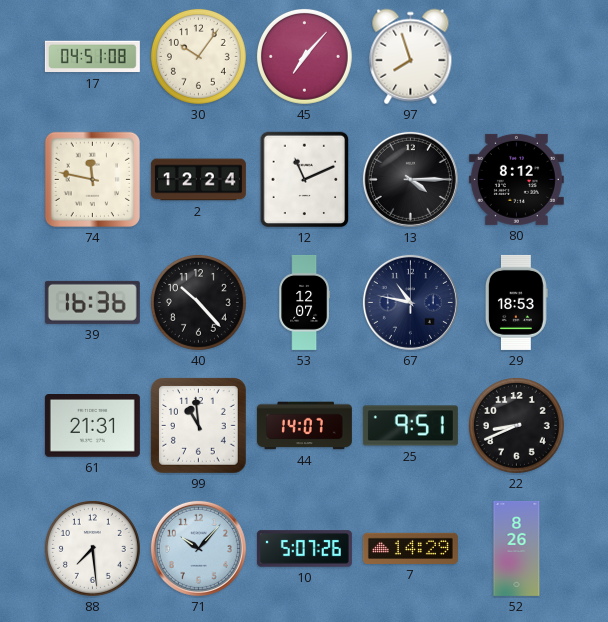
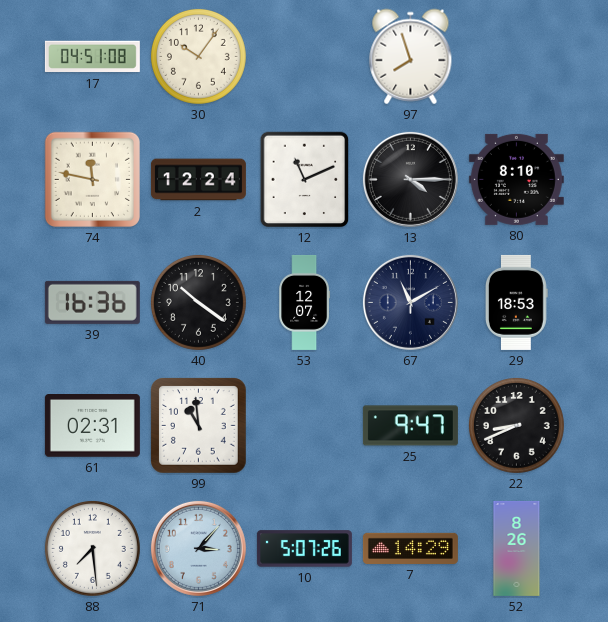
45: 7:07 -> none (304, 56)
80: 8:12 -> 8:10 (516, 179)
40: 10:23 -> 10:21 (198, 302)
67: 10:47 -> 11:10 (410, 302)
61: 21:31 -> 02:31 (92, 426)
44: 14:07 -> none (304, 426)
25: 9:51 -> 9:47 (410, 426)
71: 10:07 -> 3:07 (198, 548)
